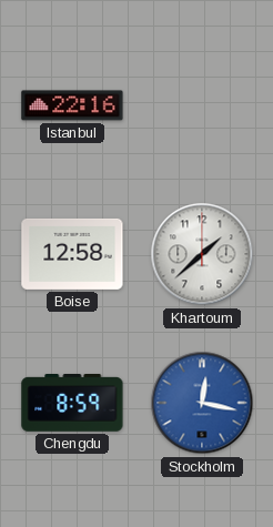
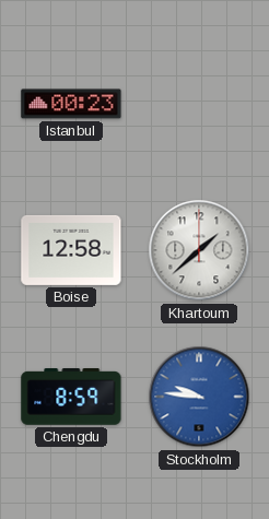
Istanbul: 22:16 -> 00:23 (71, 104)
Stockholm: 12:17 -> 9:46 (199, 397)
